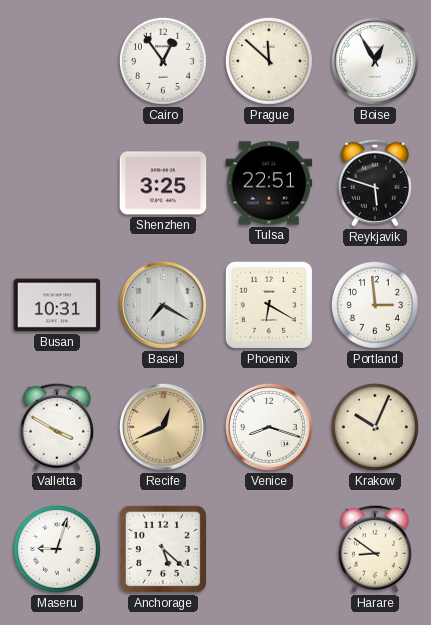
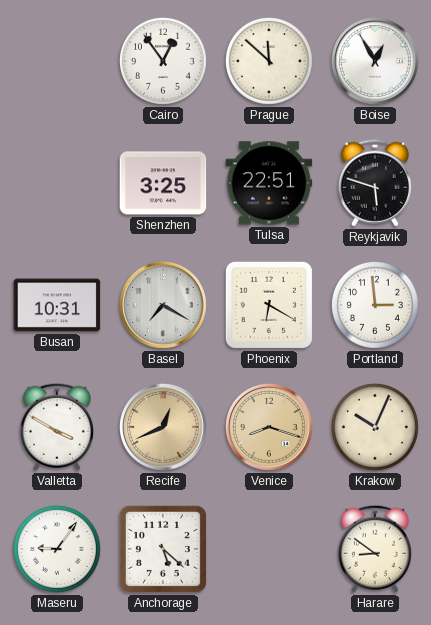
Venice dial: white -> champagne (270, 428)
Maseru: 9:03 -> 9:06 (57, 549)
